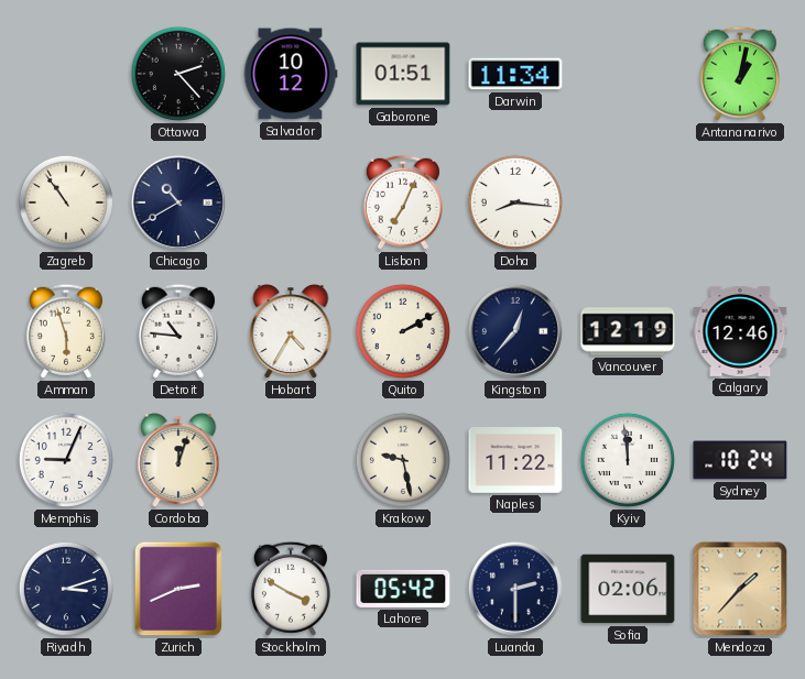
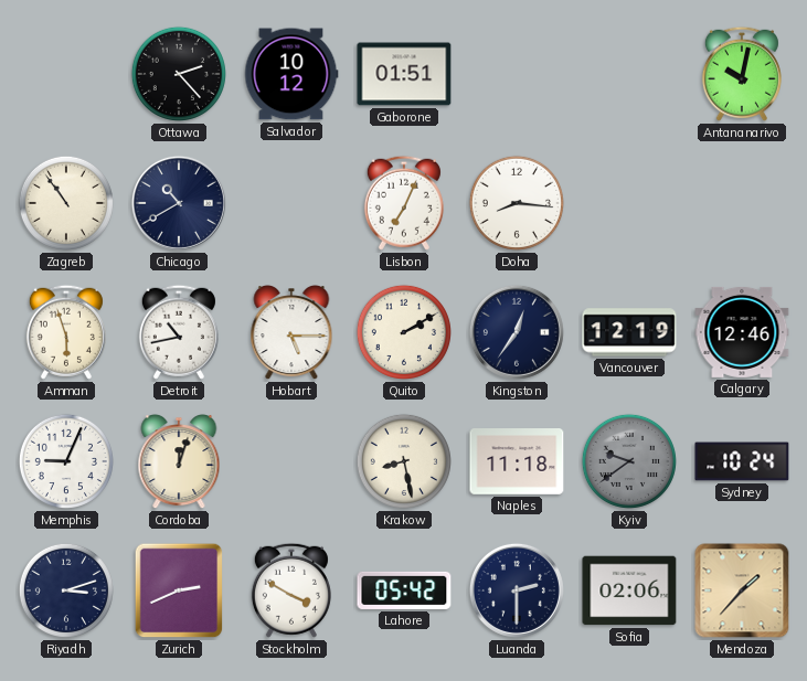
Darwin: 11:34 -> none (515, 74)
Antananarivo: 1:02 -> 10:02 (742, 74)
Detroit: 10:46 -> 10:43 (179, 332)
Hobart: 4:35 -> 5:15 (291, 333)
Kingston: 12:37 -> 12:36 (517, 332)
Krakow: 9:28 -> 8:28 (404, 461)
Naples: 11:22 -> 11:18 (517, 462)
Kyiv: 11:59 -> 9:39 (629, 461)
Kyiv dial: white -> grey (629, 461)
